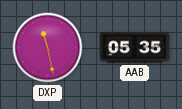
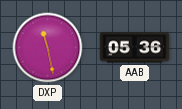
AAB: 05:35 -> 05:36 (135, 48)
